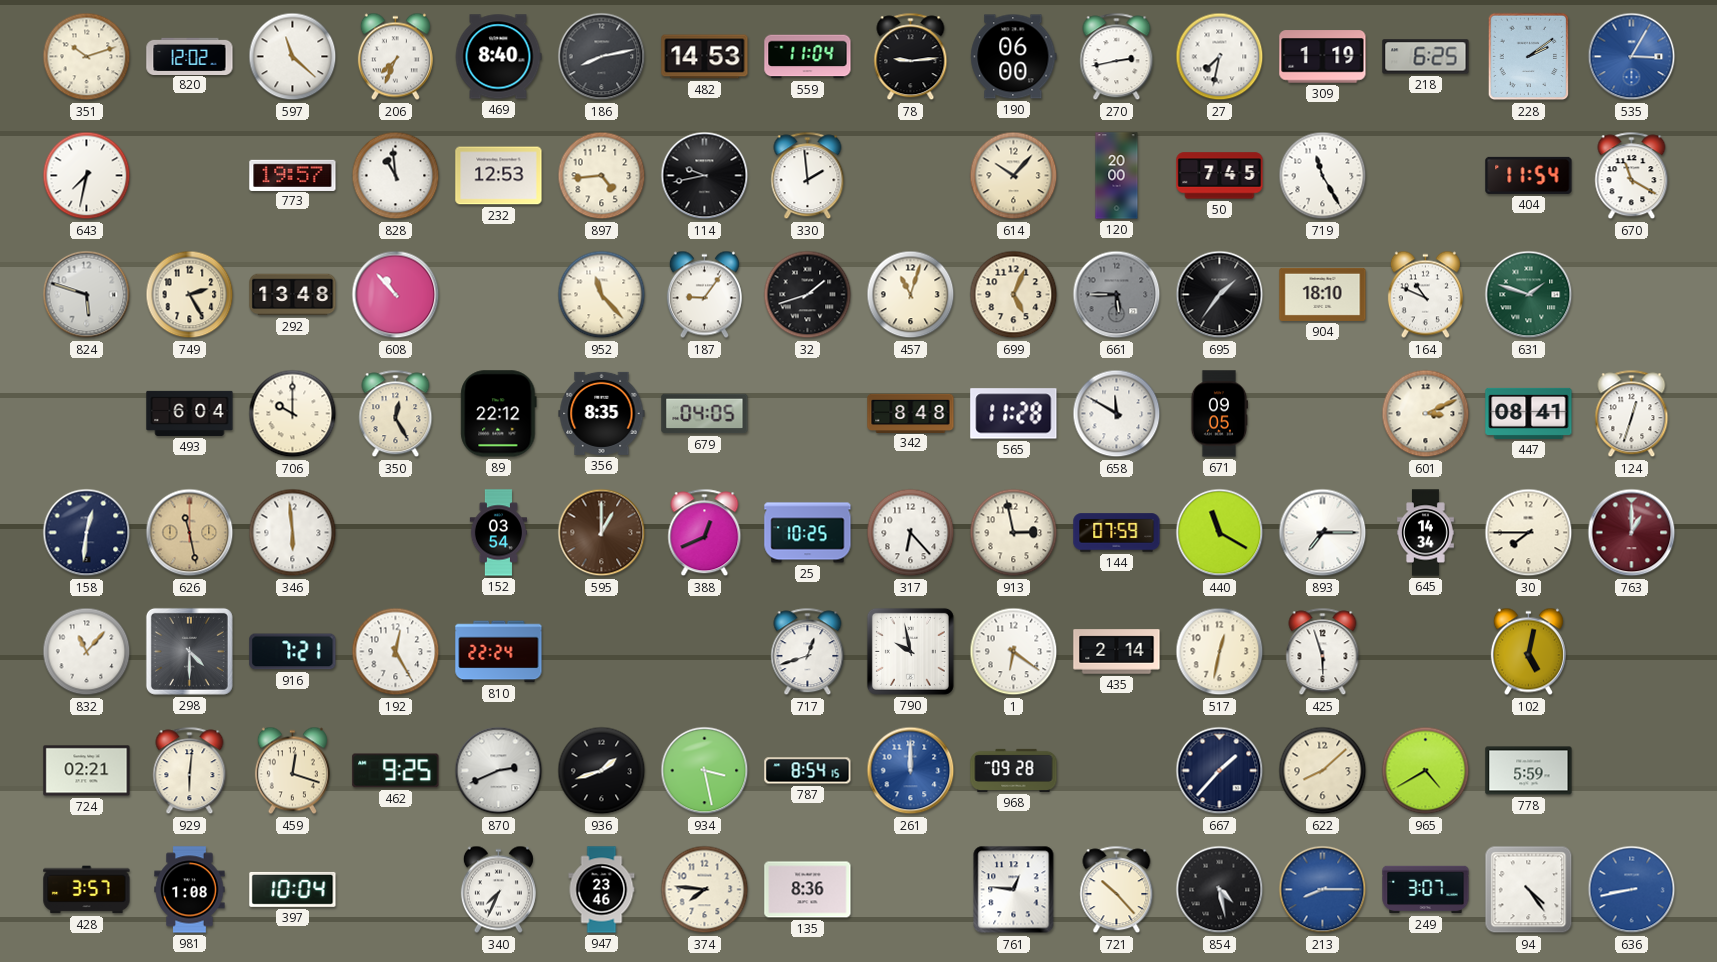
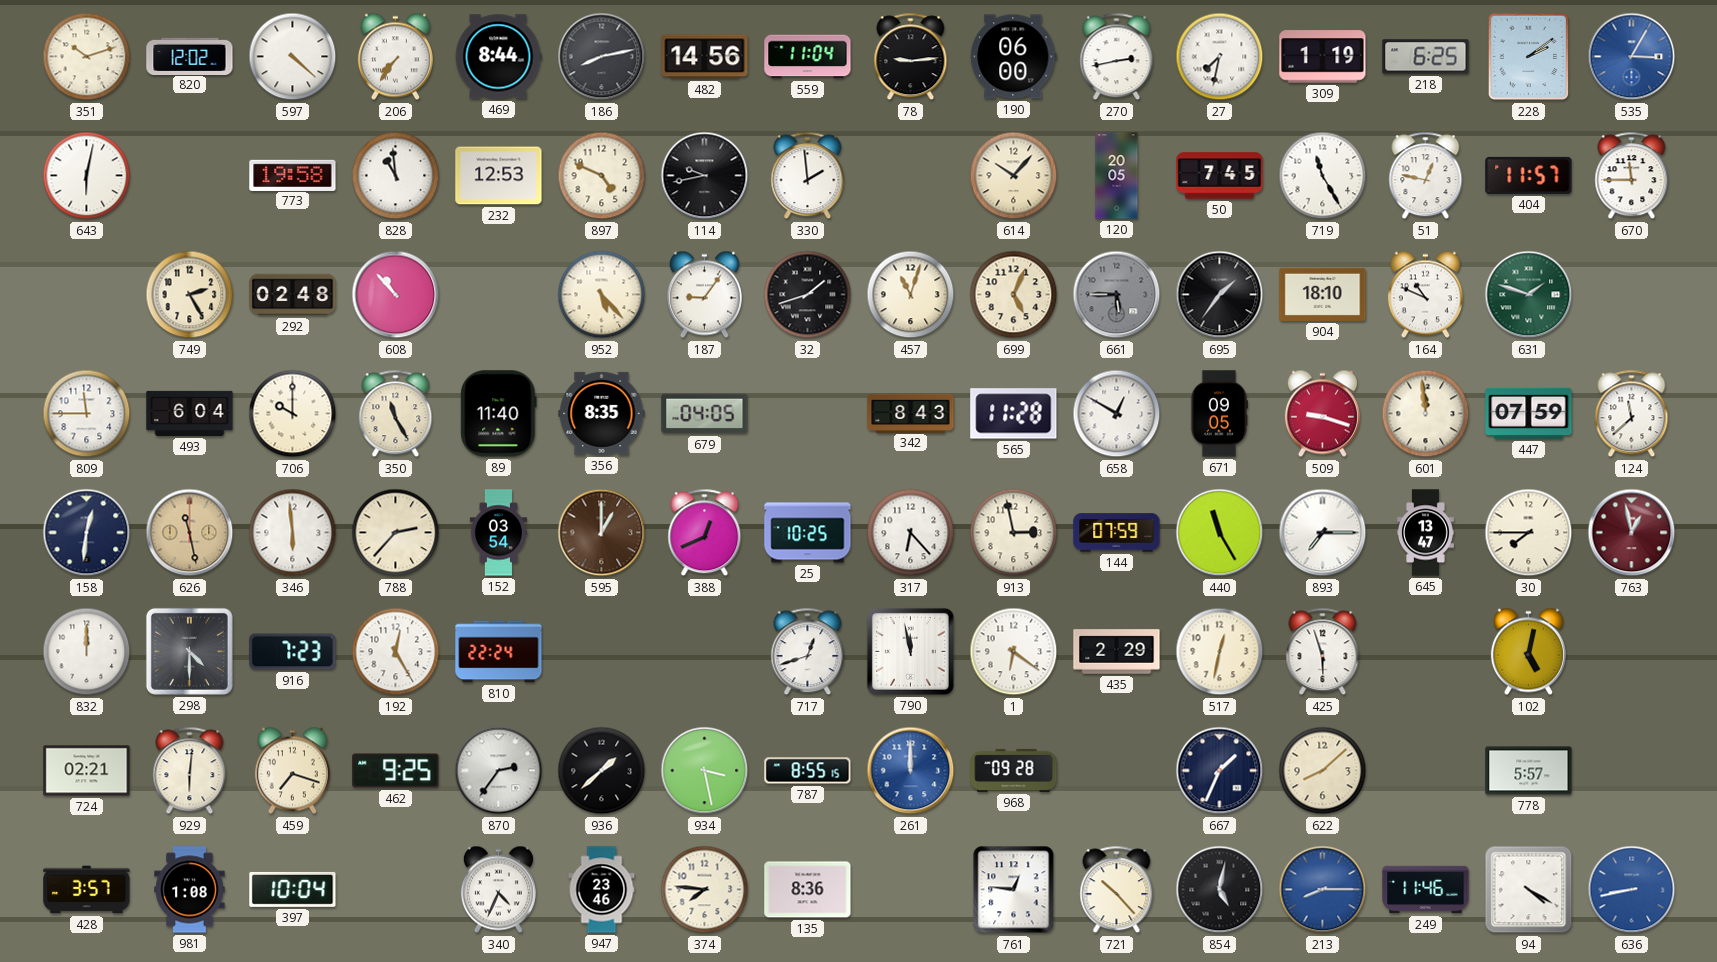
597: 11:22 -> 4:22 (293, 57)
206: 7:34 -> 7:36 (395, 57)
469: 8:40 -> 8:44 (498, 57)
482: 14:53 -> 14:56 (705, 57)
643: 7:32 -> 6:02 (87, 176)
773: 19:57 -> 19:58 (293, 175)
897: 4:44 -> 4:49 (602, 176)
120: 20:00 -> 20:05 (1117, 176)
51: none -> 12:47 (1426, 176)
404: 11:54 -> 11:57 (1529, 175)
670: 11:20 -> 11:45 (1632, 176)
824: 5:48 -> none (87, 295)
292: 13:48 -> 02:48 (293, 295)
952: 11:23 -> 5:23 (602, 295)
809: none -> 11:45 (87, 414)
350: 12:25 -> 11:25 (396, 414)
89: 22:12 -> 11:40 (499, 414)
342: 8:48 -> 8:43 (911, 413)
658: 11:50 -> 12:50 (1117, 414)
509: none -> 9:18 (1322, 414)
601: 3:11 -> 11:59 (1426, 414)
447: 08:41 -> 07:59 (1529, 413)
124: 12:33 -> 11:38 (1632, 414)
788: none -> 2:37 (396, 533)
440: 11:20 -> 11:25 (1220, 533)
645: 14:34 -> 13:47 (1426, 533)
763: 1:00 -> 12:58 (1632, 533)
832: 11:07 -> 12:00 (87, 652)
916: 7:21 -> 7:23 (293, 652)
790: 9:58 -> 11:58 (910, 651)
435: 2:14 -> 2:29 (1117, 652)
459: 12:18 -> 7:18 (292, 771)
870: 2:41 -> 2:36 (499, 771)
936: 1:42 -> 1:38 (602, 771)
787: 8:54 -> 8:55 (808, 771)
667: 1:37 -> 1:34 (1220, 771)
965: 4:40 -> none (1426, 771)
778: 5:59 -> 5:57 (1529, 771)
340: 7:34 -> 4:34 (498, 890)
854: 4:28 -> 5:02 (1220, 890)
249: 3:07 -> 11:46 (1426, 890)
94: 4:24 -> 4:20 (1529, 890)
